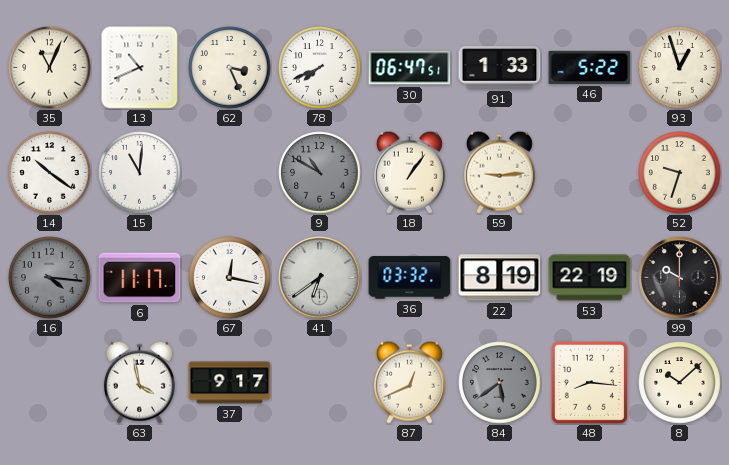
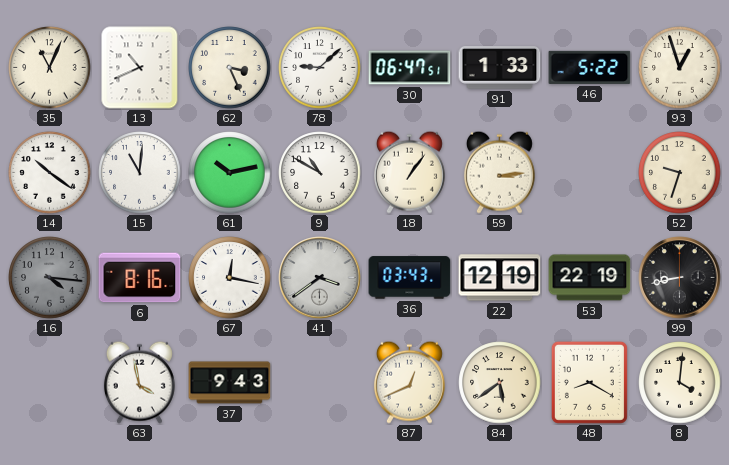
78: 7:41 -> 9:08 (320, 68)
61: none -> 10:13 (230, 173)
9 dial: grey -> white (320, 173)
59: 9:14 -> 3:14 (499, 172)
6: 11:17 -> 8:16 (140, 278)
41: 6:39 -> 3:39 (320, 278)
36: 03:32 -> 03:43 (410, 278)
22: 8:19 -> 12:19 (500, 278)
99: 10:00 -> 8:43 (680, 278)
37: 9:17 -> 9:43 (230, 383)
84 dial: grey -> cream (500, 383)
48: 8:16 -> 8:20 (589, 382)
8: 10:08 -> 4:01 (680, 383)
